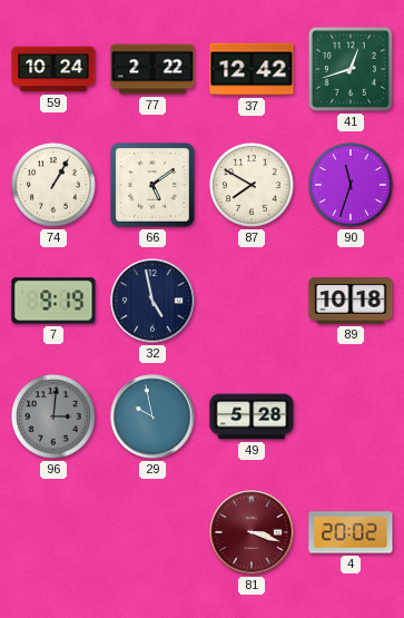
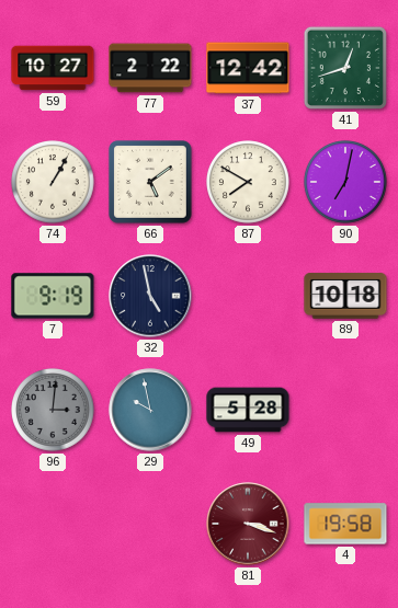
59: 10:24 -> 10:27 (53, 68)
90: 11:33 -> 7:02 (346, 183)
4: 20:02 -> 19:58 (345, 524)
